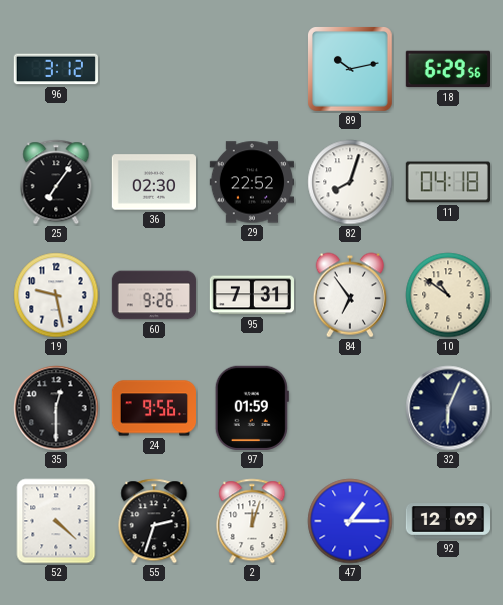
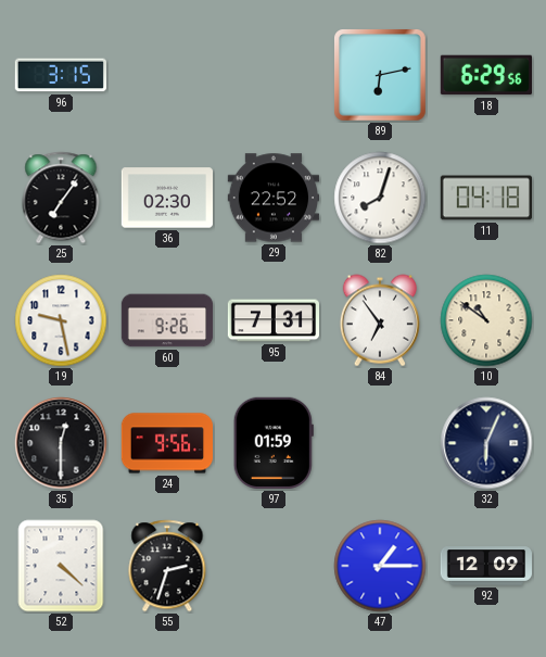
96: 3:12 -> 3:15 (61, 75)
89: 10:13 -> 6:13 (380, 75)
2: 12:03 -> none (252, 521)
